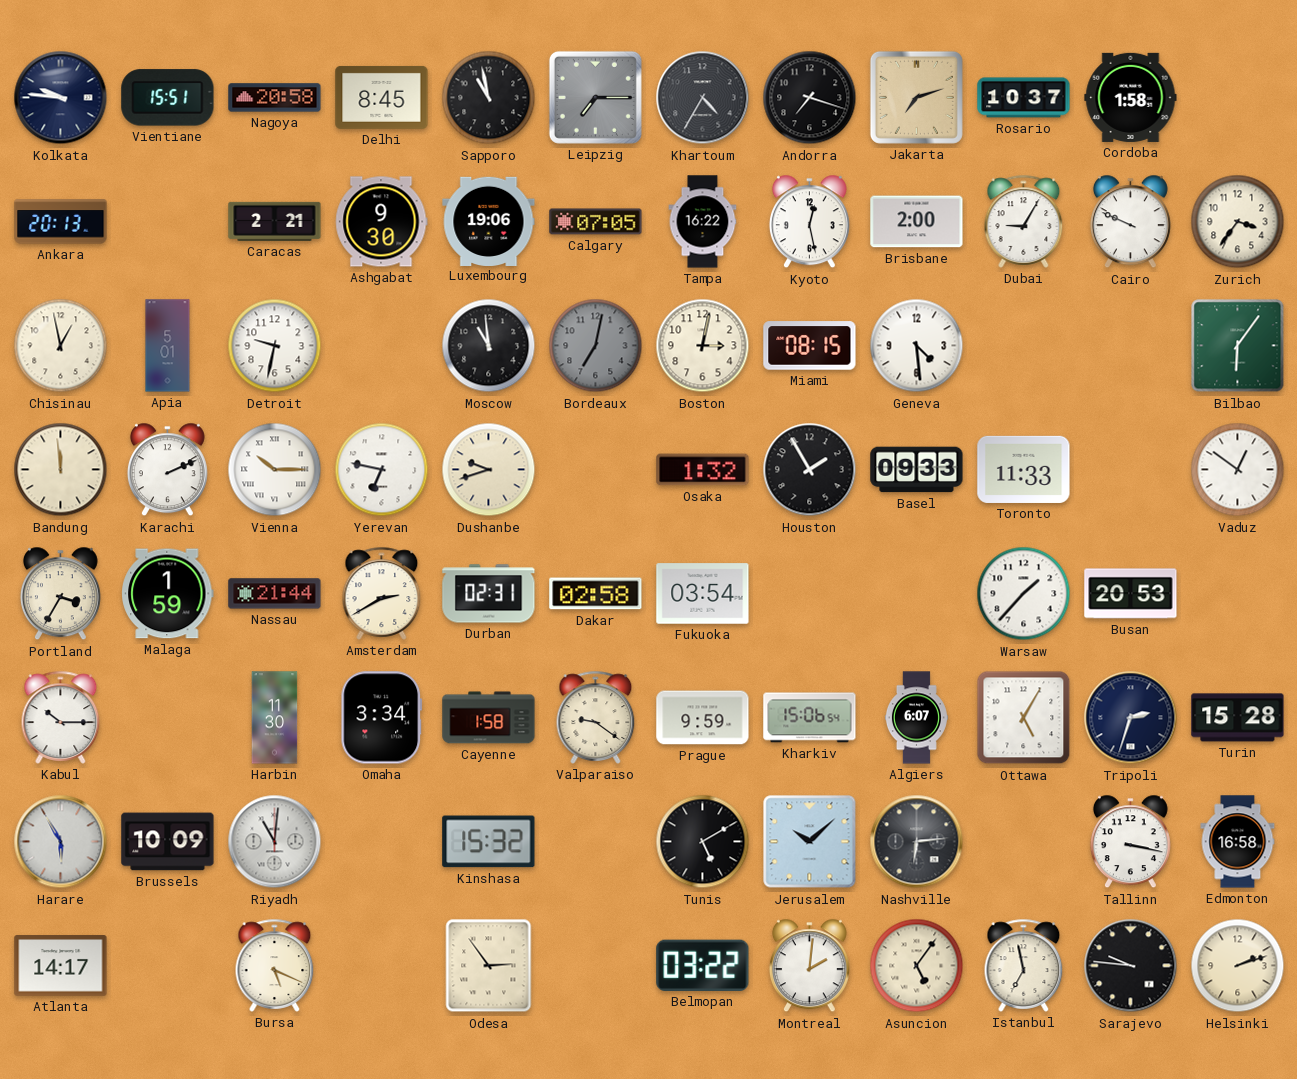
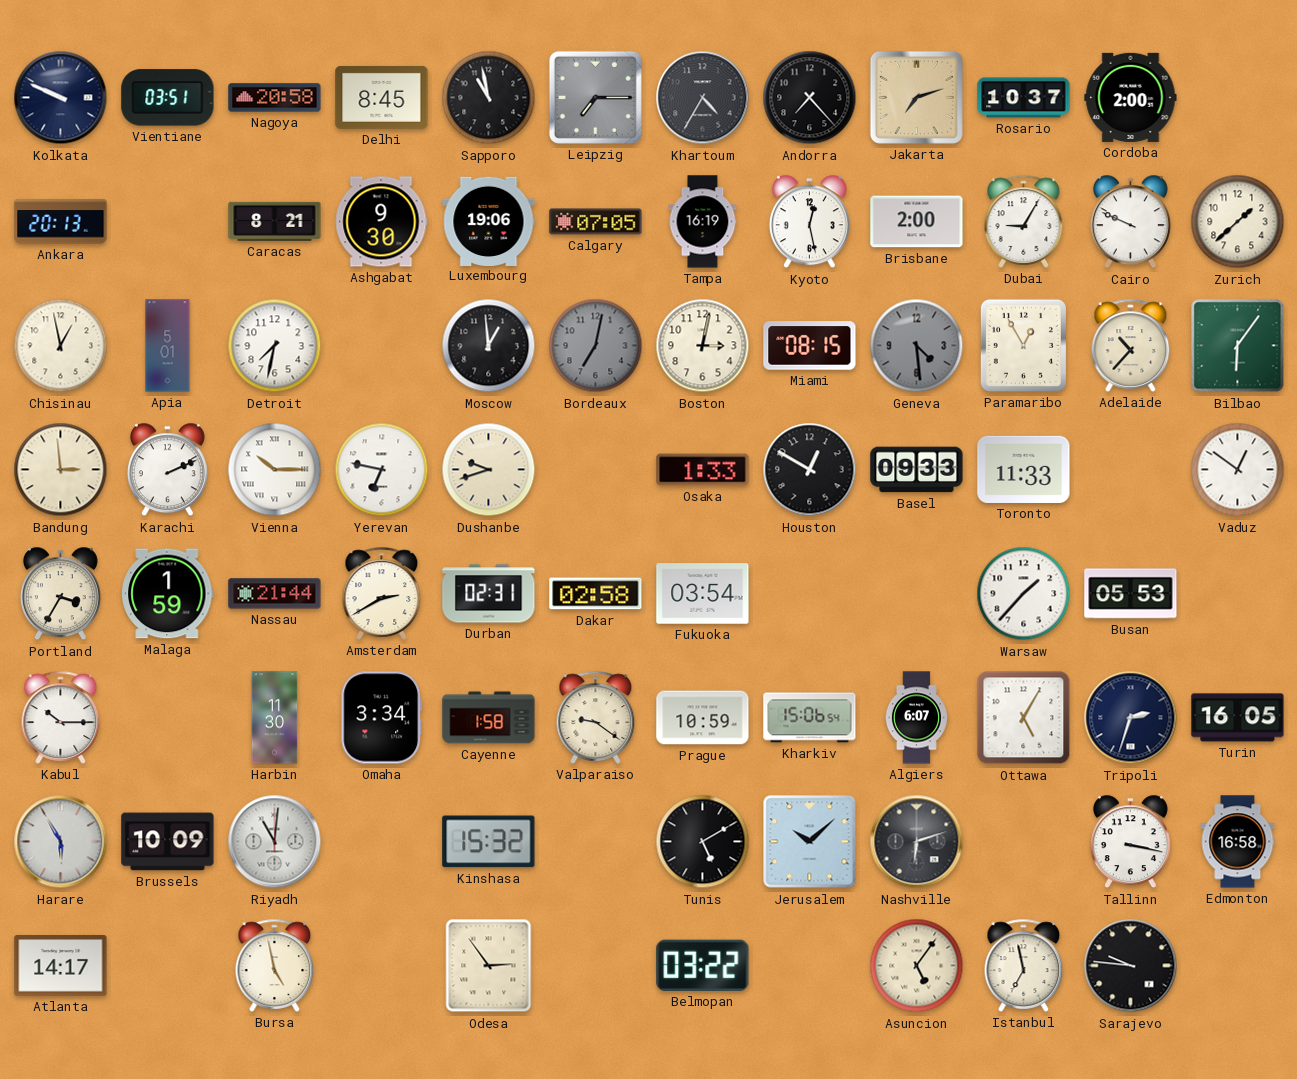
Kolkata: 9:46 -> 9:49 (61, 98)
Vientiane: 15:51 -> 03:51 (168, 98)
Andorra: 7:18 -> 7:23 (810, 98)
Cordoba: 1:58 -> 2:00 (1131, 97)
Caracas: 2:21 -> 8:21 (275, 221)
Tampa: 16:22 -> 16:19 (703, 222)
Zurich: 3:36 -> 1:38 (1238, 222)
Detroit: 9:32 -> 7:32 (275, 346)
Moscow: 10:59 -> 12:59 (489, 346)
Geneva dial: white -> grey (917, 346)
Paramaribo: none -> 12:55 (1023, 345)
Adelaide: none -> 10:37 (1131, 345)
Bandung: 11:59 -> 2:59 (61, 470)
Osaka: 1:32 -> 1:33 (703, 470)
Houston: 1:55 -> 12:50 (810, 470)
Busan: 20:53 -> 05:53 (1131, 594)
Prague: 9:59 -> 10:59 (703, 718)
Turin: 15:28 -> 16:05 (1238, 718)
Nashville: 6:14 -> 6:12 (917, 842)
Bursa: 5:19 -> 4:58 (275, 965)
Montreal: 2:01 -> none (809, 966)
Helsinki: 2:12 -> none (1238, 966)
